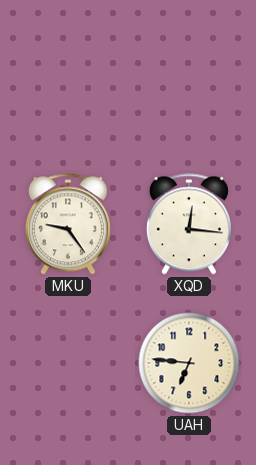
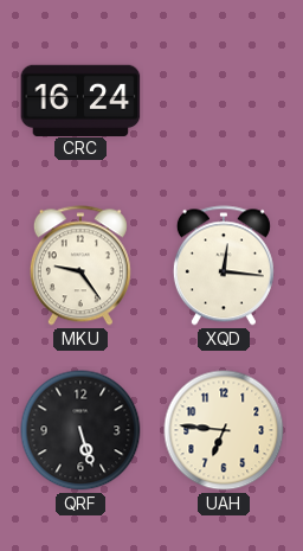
CRC: none -> 16:24 (80, 100)
QRF: none -> 5:27 (80, 430)
